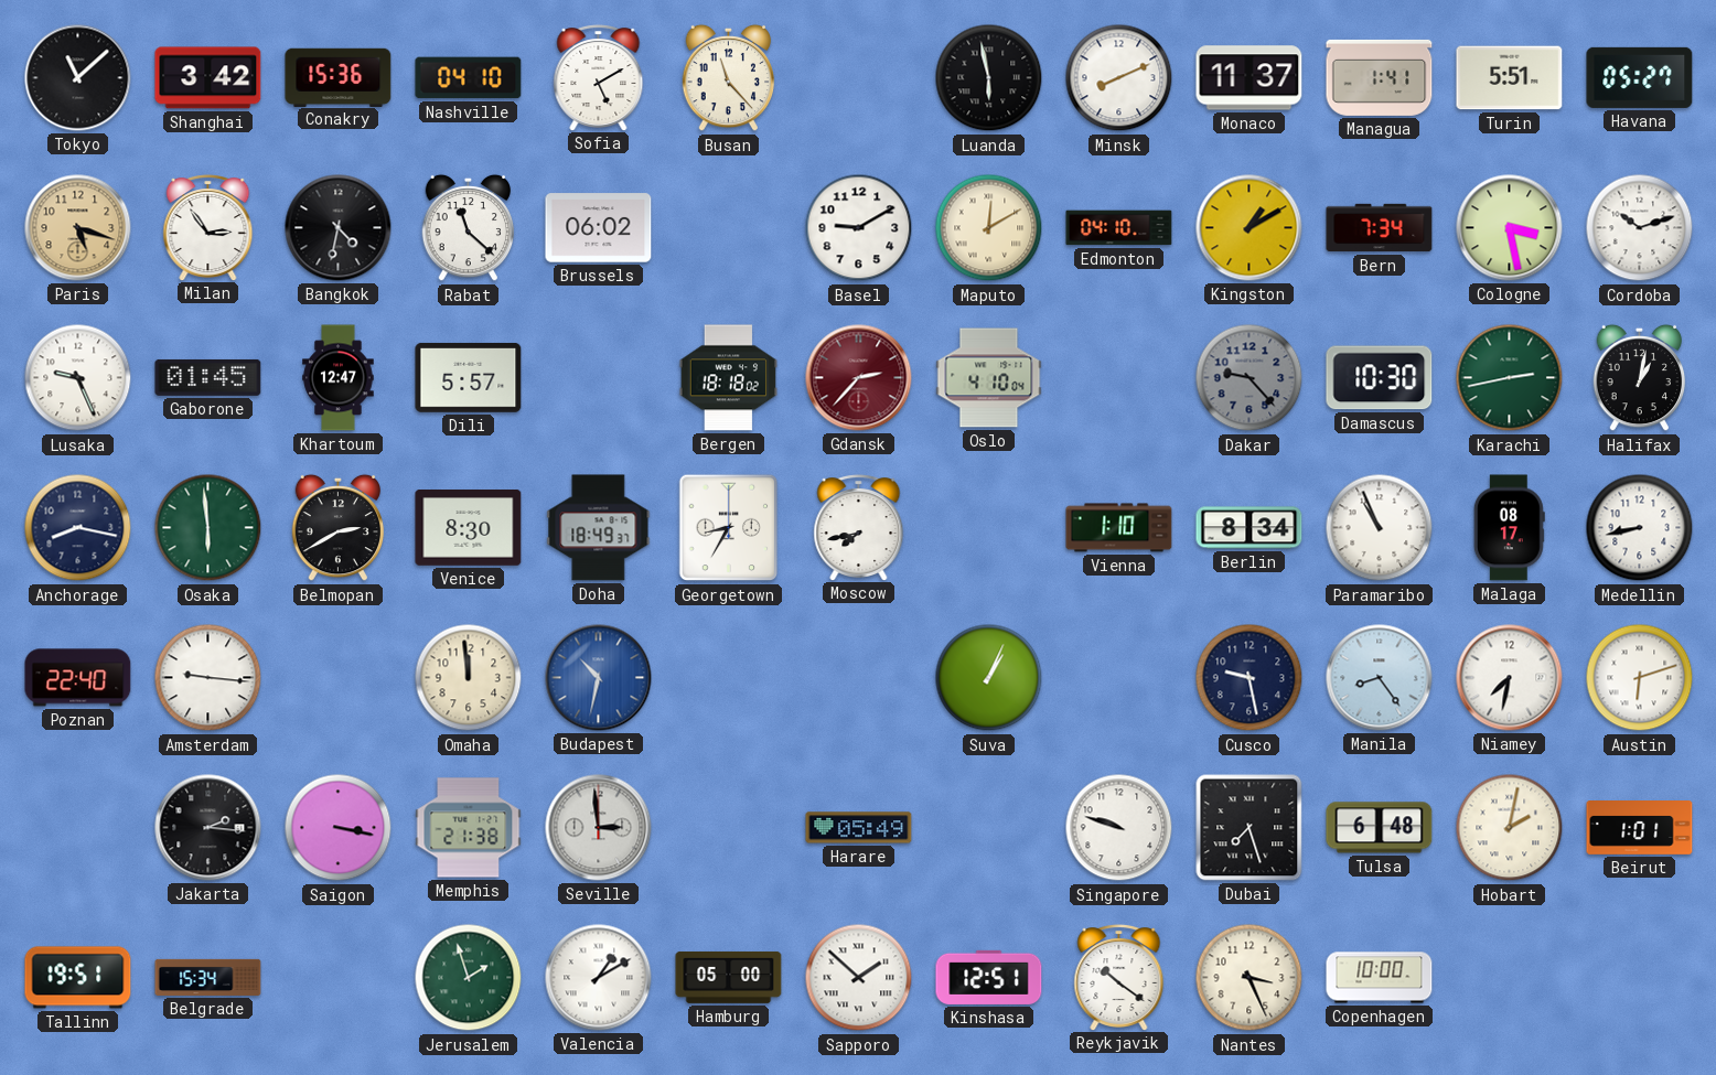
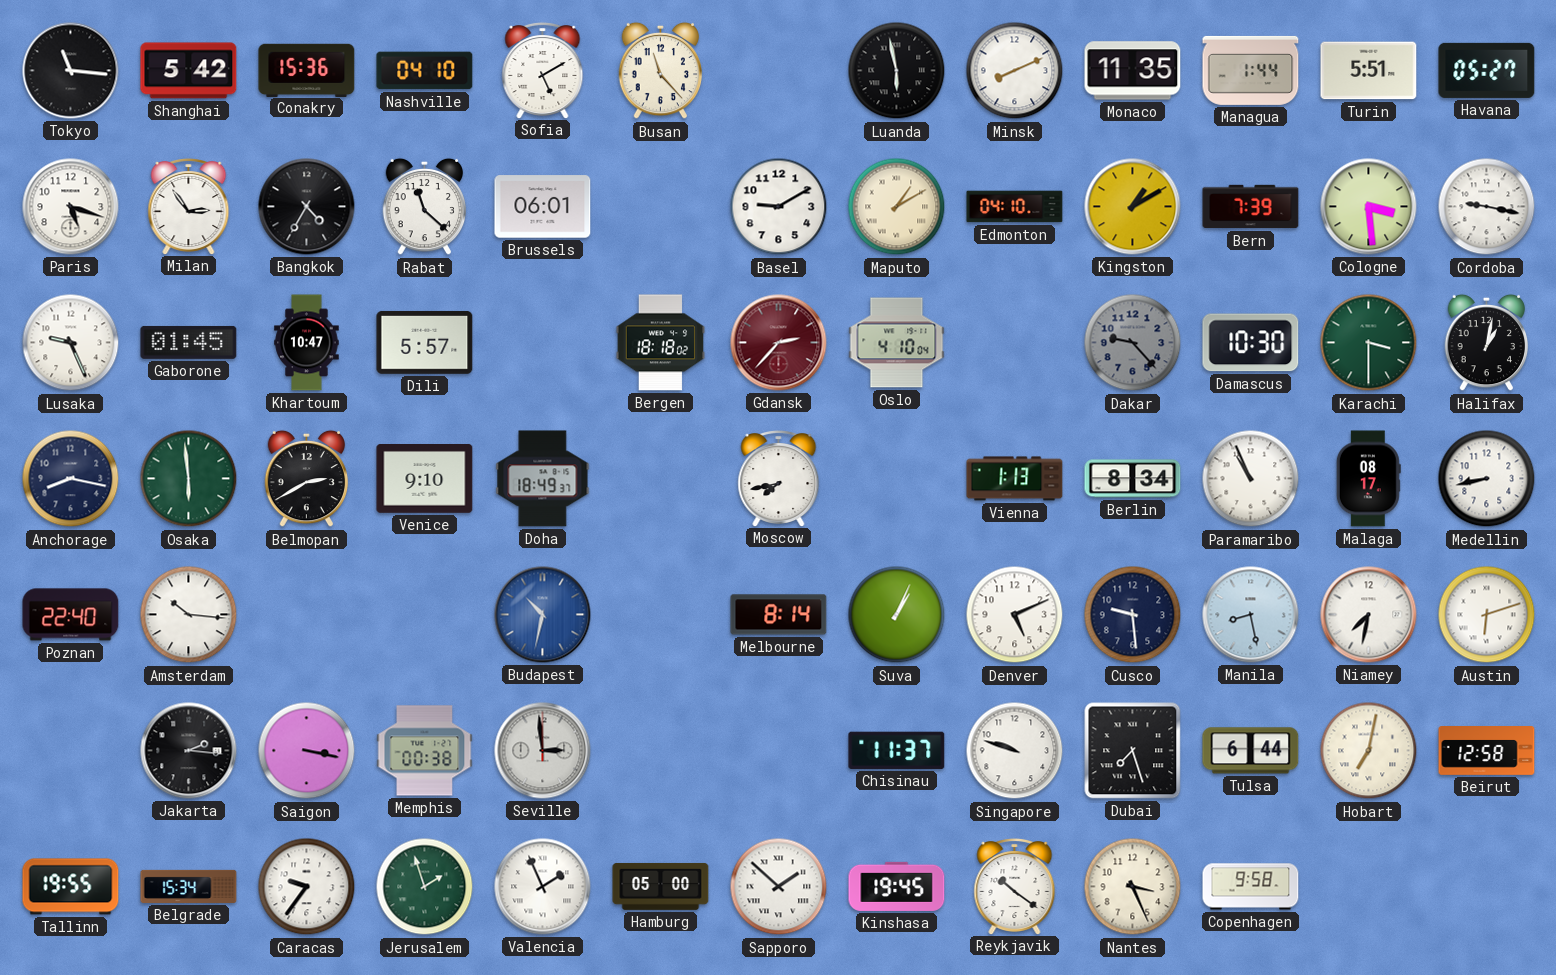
Tokyo: 11:08 -> 11:16 (71, 71)
Shanghai: 3:42 -> 5:42 (189, 71)
Monaco: 11:37 -> 11:35 (1133, 71)
Managua: 1:41 -> 1:44 (1251, 70)
Paris dial: champagne -> white (71, 207)
Bangkok: 4:32 -> 4:35 (307, 207)
Brussels: 06:02 -> 06:01 (543, 207)
Maputo: 12:10 -> 1:10 (897, 207)
Bern: 7:34 -> 7:39 (1251, 207)
Cologne: 3:28 -> 3:29 (1369, 207)
Cordoba: 10:12 -> 9:17 (1487, 207)
Khartoum: 12:47 -> 10:47 (307, 343)
Karachi: 2:43 -> 3:30 (1369, 343)
Venice: 8:30 -> 9:10 (425, 479)
Georgetown: 8:35 -> none (729, 528)
Vienna: 1:10 -> 1:13 (1015, 479)
Amsterdam: 9:16 -> 10:16 (189, 615)
Omaha: 11:59 -> none (469, 678)
Melbourne: none -> 8:14 (779, 615)
Denver: none -> 5:11 (1015, 615)
Cusco: 9:28 -> 9:29 (1133, 615)
Manila: 8:24 -> 8:28 (1251, 615)
Memphis: 21:38 -> 00:38 (425, 751)
Harare: 05:49 -> none (859, 828)
Chisinau: none -> 11:37 (897, 750)
Tulsa: 6:48 -> 6:44 (1251, 751)
Hobart: 2:02 -> 7:02 (1369, 751)
Beirut: 1:01 -> 12:58 (1487, 751)
Tallinn: 19:51 -> 19:55 (71, 887)
Caracas: none -> 9:36 (307, 887)
Valencia: 1:10 -> 1:56 (543, 887)
Kinshasa: 12:51 -> 19:45 (897, 886)
Copenhagen: 10:00 -> 9:58 (1251, 887)
